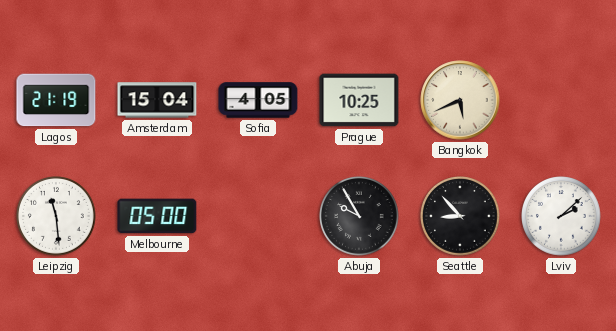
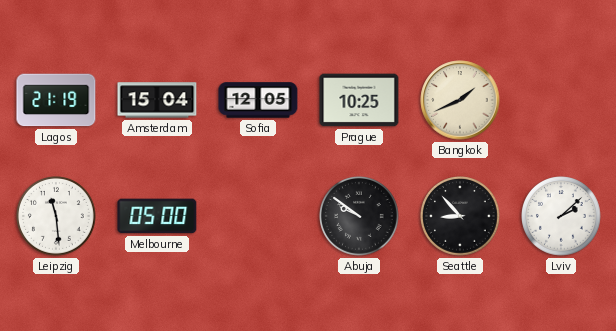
Sofia: 4:05 -> 12:05 (258, 100)
Bangkok: 5:41 -> 1:41 (460, 100)
Abuja: 9:55 -> 9:51 (360, 217)
